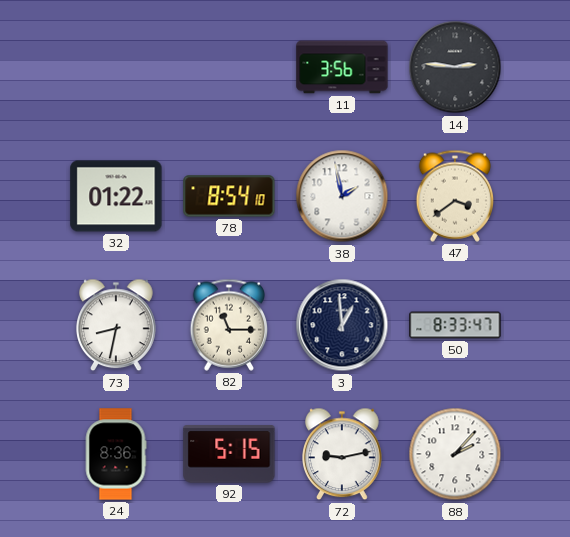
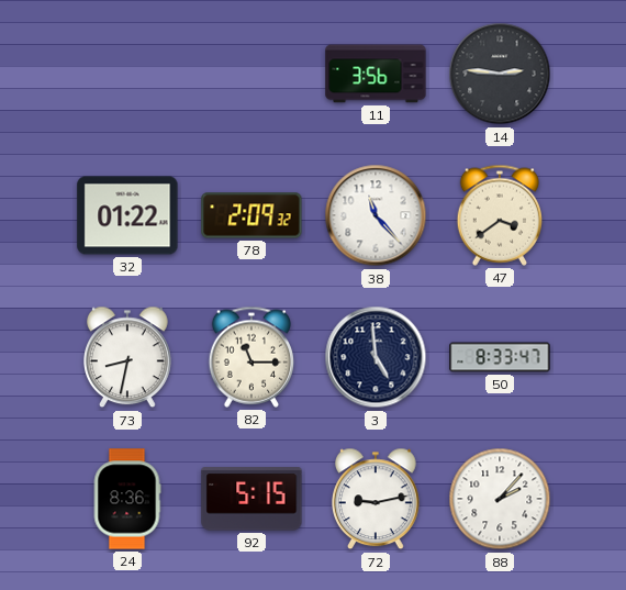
78: 8:54 -> 2:09 (251, 215)
38: 1:58 -> 11:23 (376, 215)
3: 12:59 -> 4:59 (376, 357)
